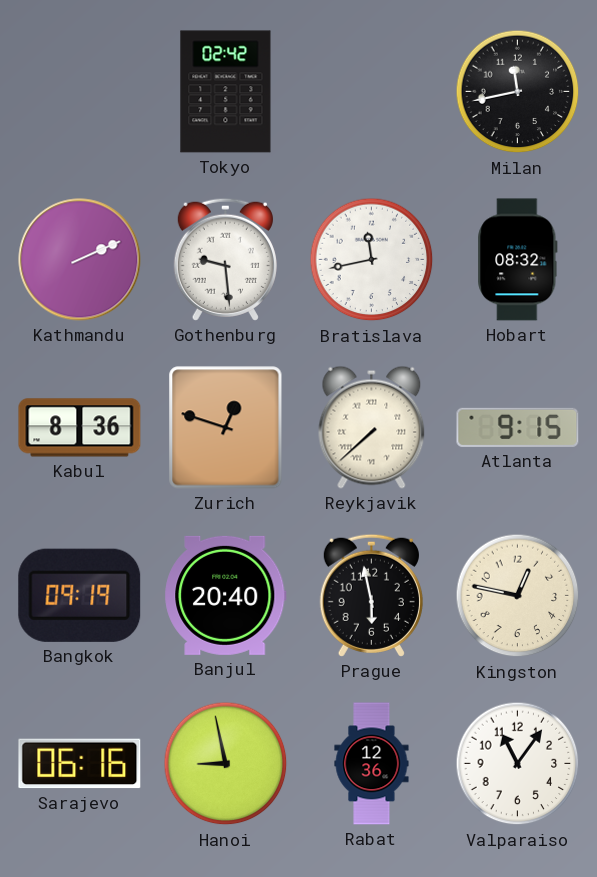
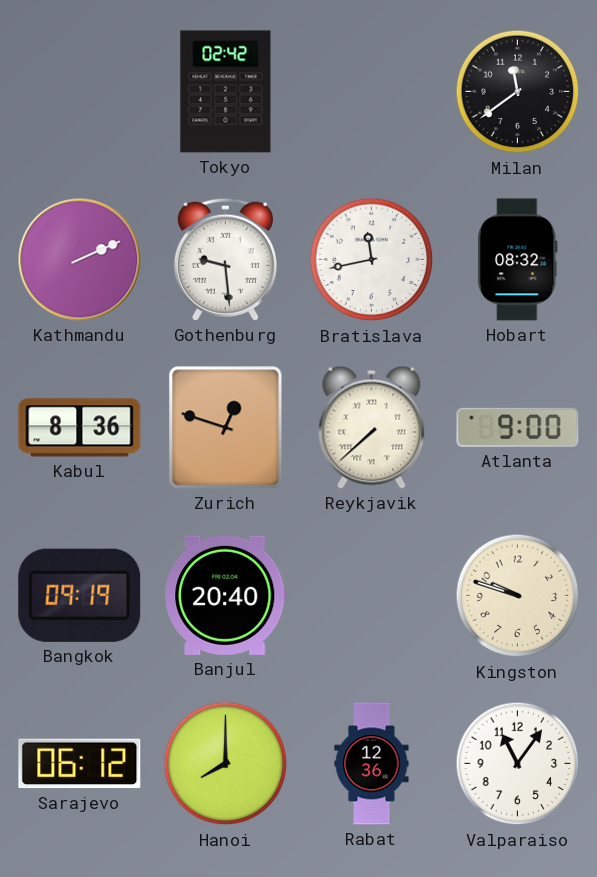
Milan: 11:43 -> 11:39 (518, 92)
Atlanta: 9:15 -> 9:00 (518, 427)
Prague: 5:58 -> none (371, 595)
Kingston: 12:47 -> 9:48 (518, 596)
Sarajevo: 06:16 -> 06:12 (80, 764)
Hanoi: 8:58 -> 8:00 (226, 764)
